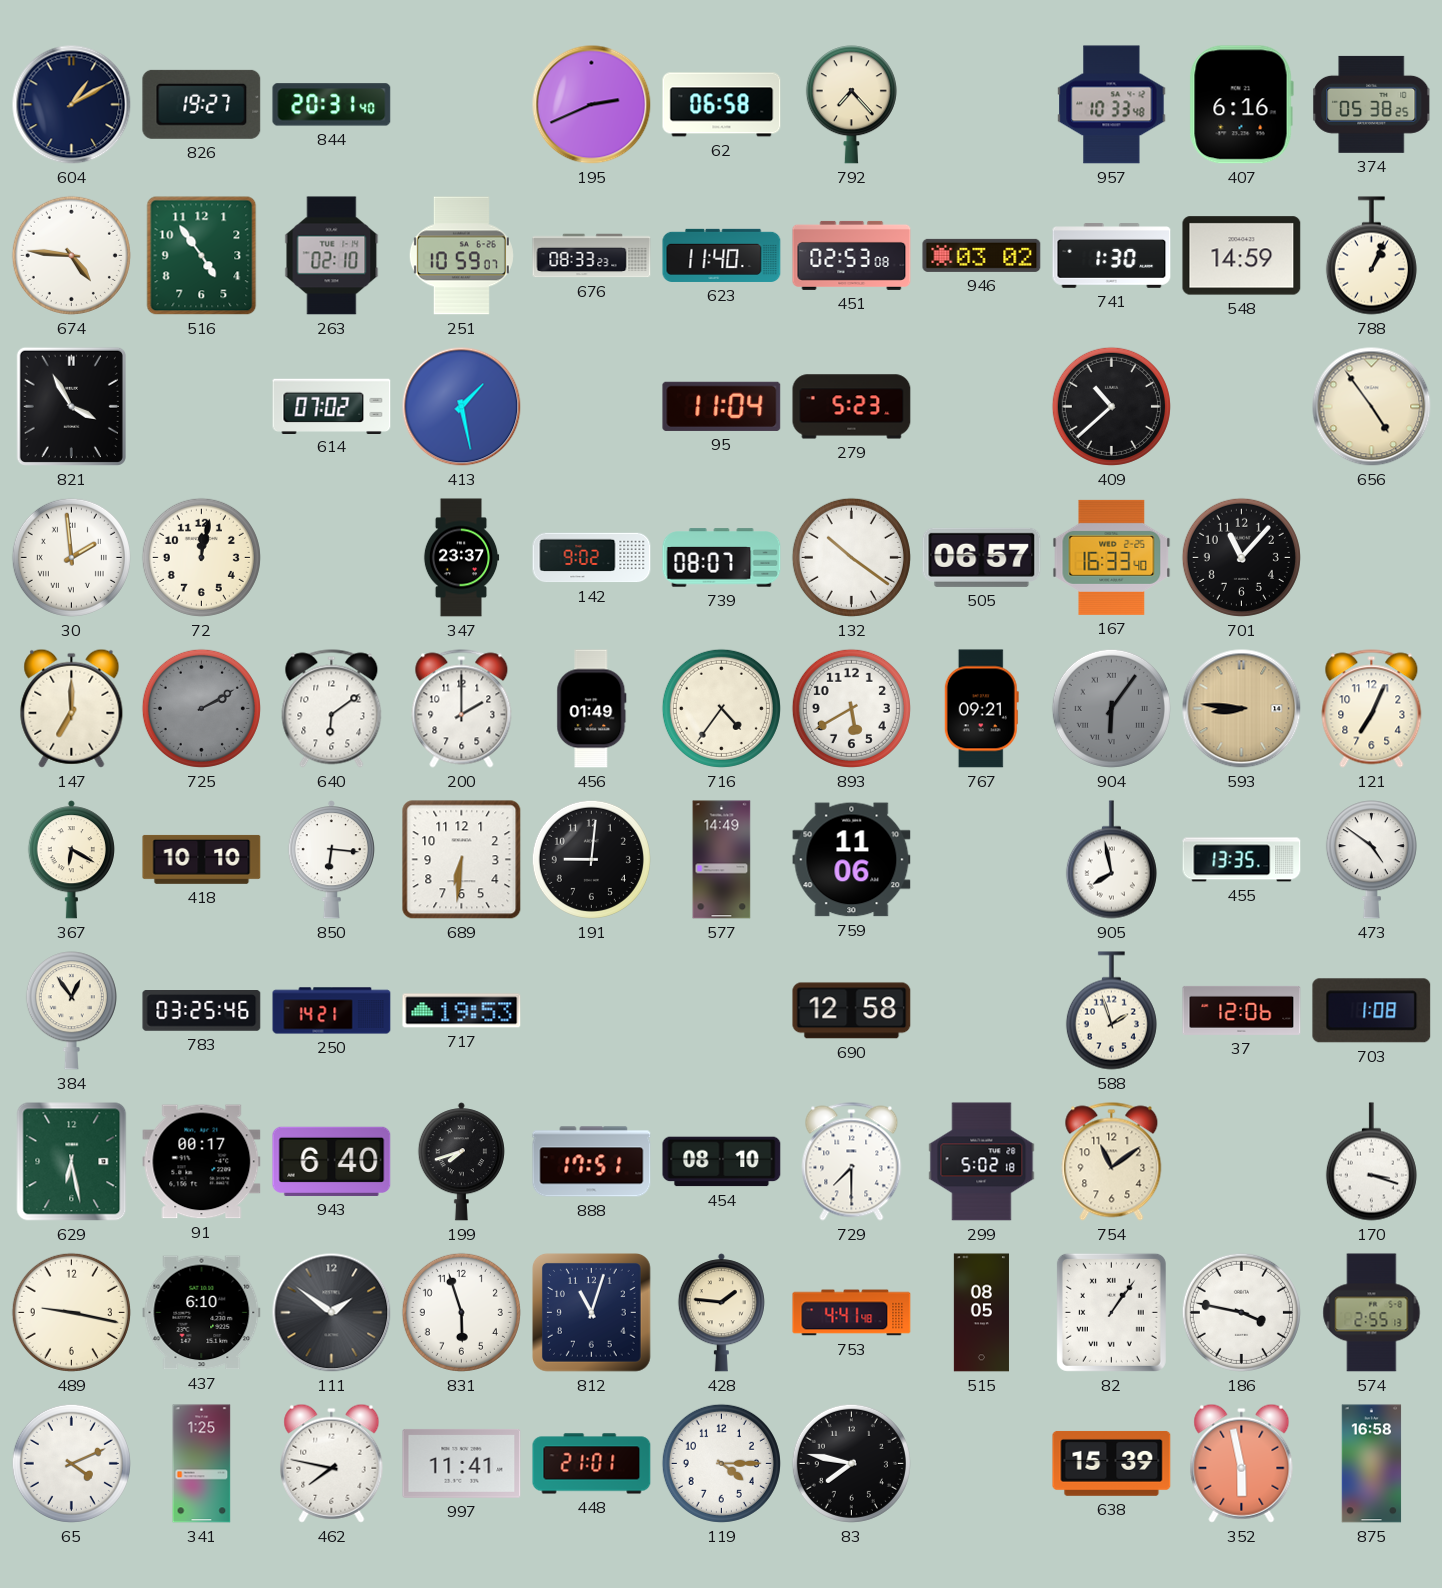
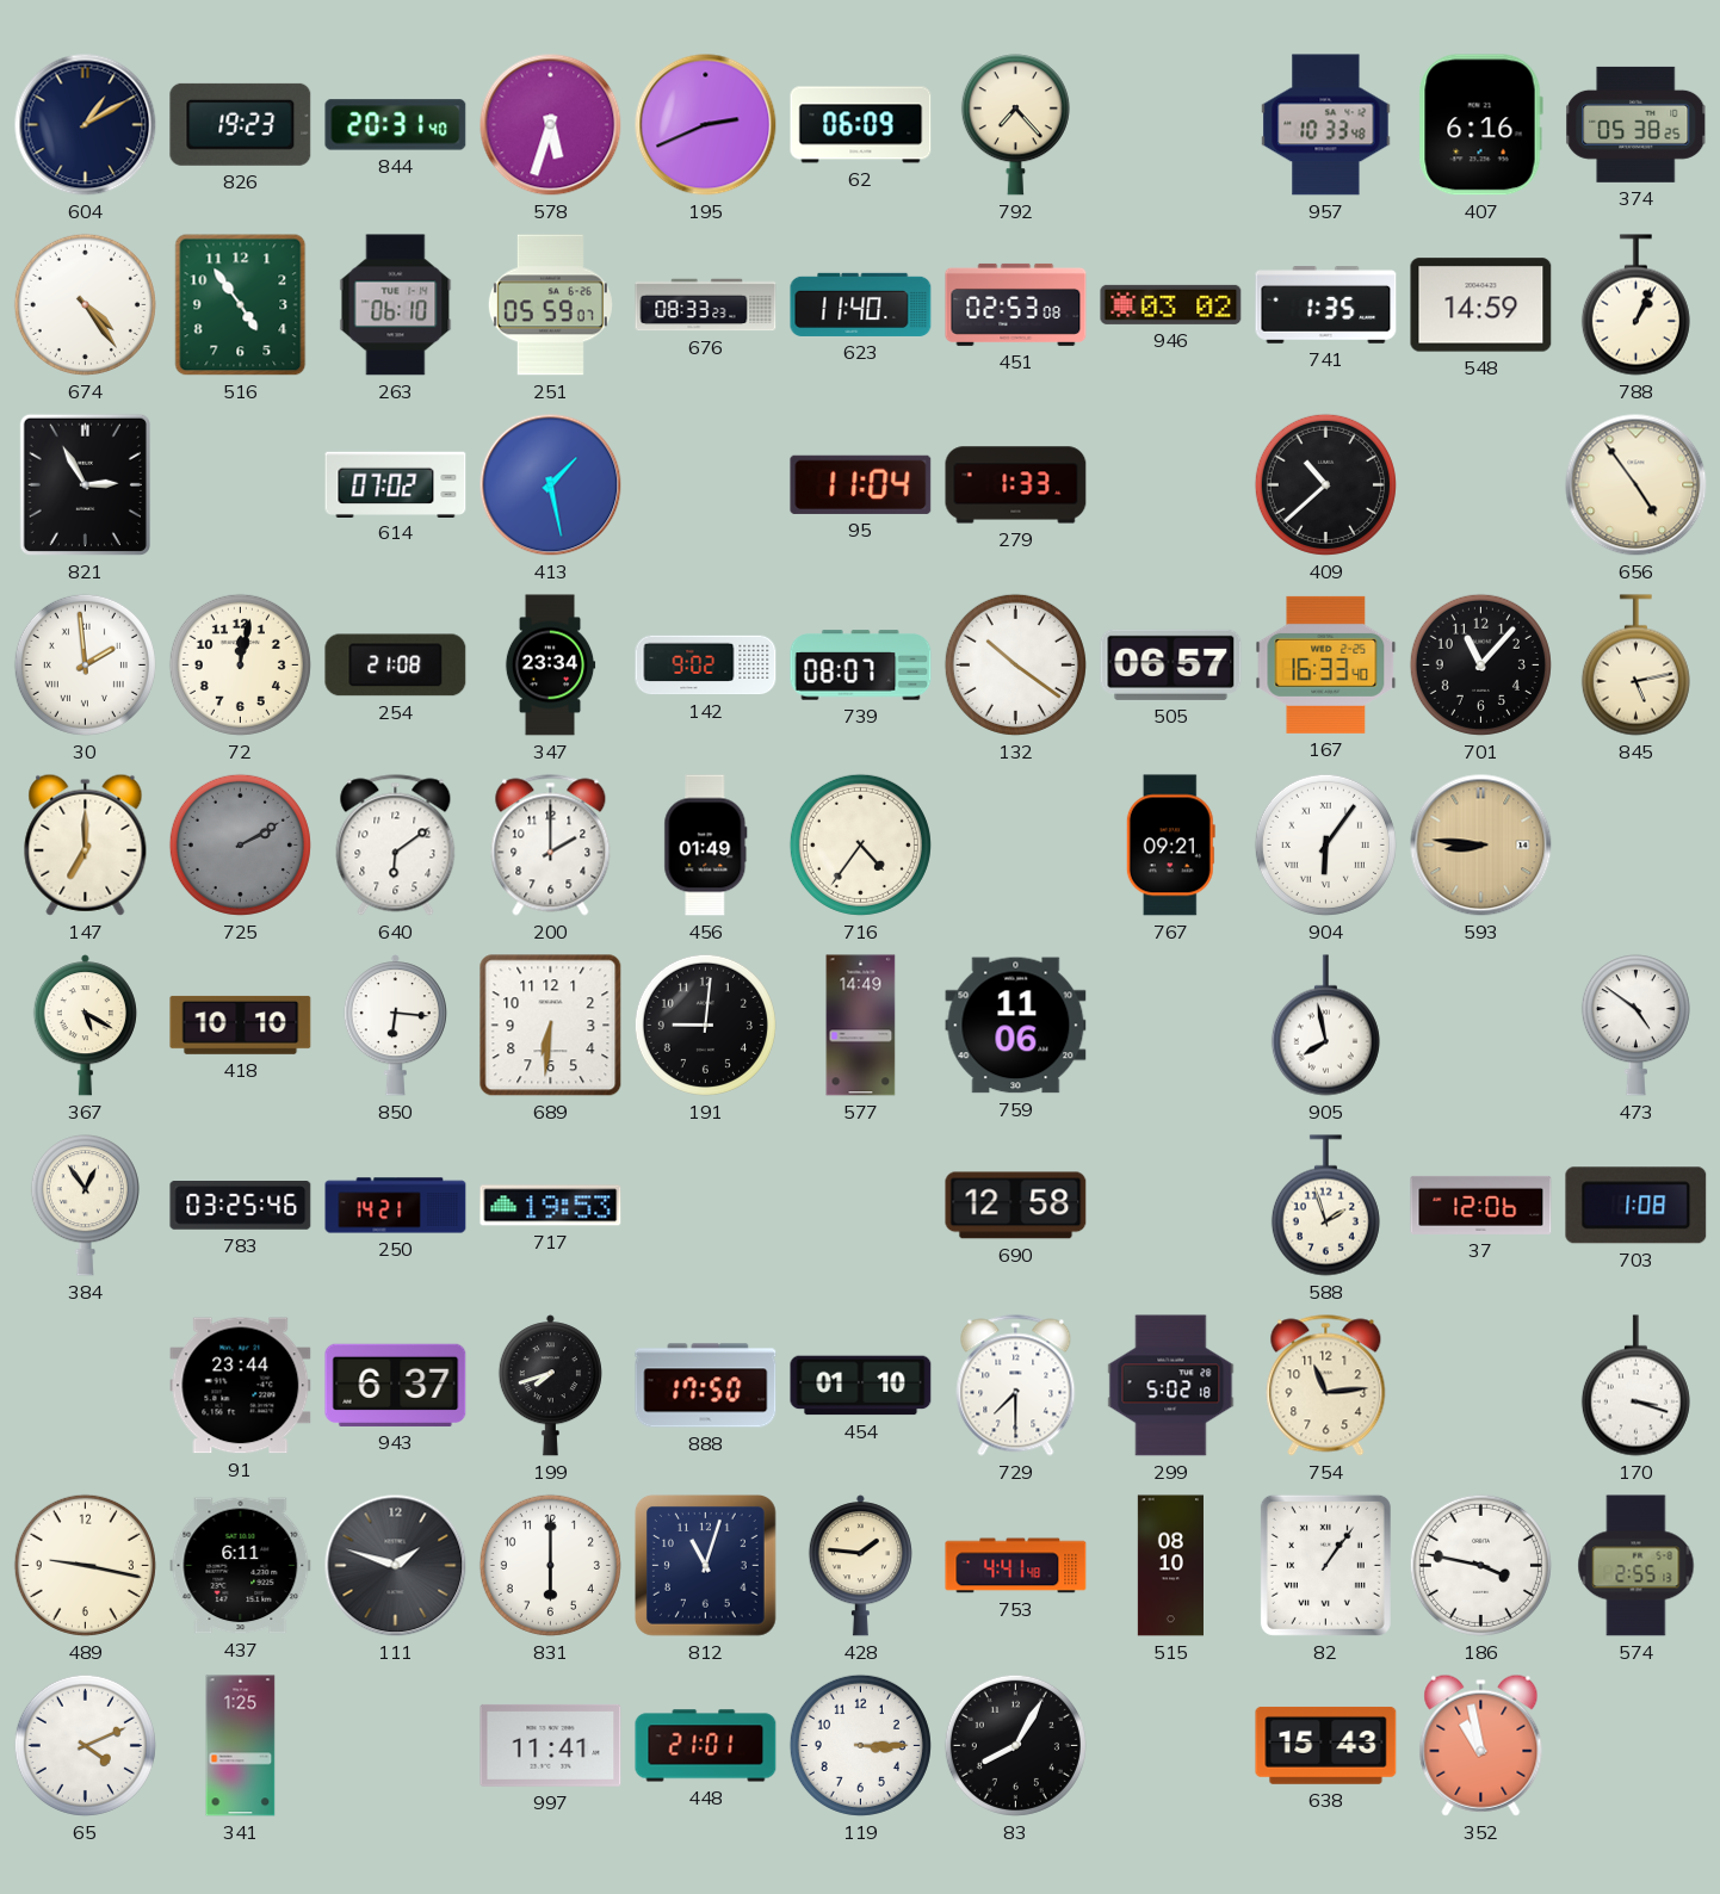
826: 19:27 -> 19:23 (241, 124)
578: none -> 5:33 (551, 125)
62: 06:58 -> 06:09 (861, 125)
674: 4:46 -> 4:24 (85, 304)
263: 02:10 -> 06:10 (396, 305)
251: 10:59 -> 05:59 (550, 305)
741: 1:30 -> 1:35 (1326, 305)
821: 3:55 -> 2:55 (85, 484)
279: 5:23 -> 1:33 (1016, 485)
254: none -> 21:08 (396, 666)
347: 23:37 -> 23:34 (550, 666)
845: none -> 5:13 (1635, 666)
893: 5:40 -> none (851, 708)
904 dial: grey -> white (1325, 844)
121: 7:04 -> none (1372, 709)
367: 6:20 -> 5:20 (85, 1026)
455: 13:35 -> none (1242, 860)
629: 6:28 -> none (72, 1162)
91: 00:17 -> 23:44 (241, 1386)
943: 6:40 -> 6:37 (396, 1385)
888: 17:51 -> 17:50 (706, 1386)
454: 08:10 -> 01:10 (861, 1386)
754: 11:09 -> 11:14 (1326, 1386)
437: 6:10 -> 6:11 (241, 1566)
111: 1:51 -> 1:48 (396, 1566)
831: 5:57 -> 6:00 (550, 1565)
515: 08:05 -> 08:10 (1170, 1566)
462: 7:47 -> none (332, 1463)
119: 4:15 -> 3:15 (860, 1745)
83: 7:47 -> 8:05 (1015, 1745)
638: 15:39 -> 15:43 (1326, 1745)
352: 5:58 -> 10:58 (1481, 1745)
875: 16:58 -> none (1372, 1464)
